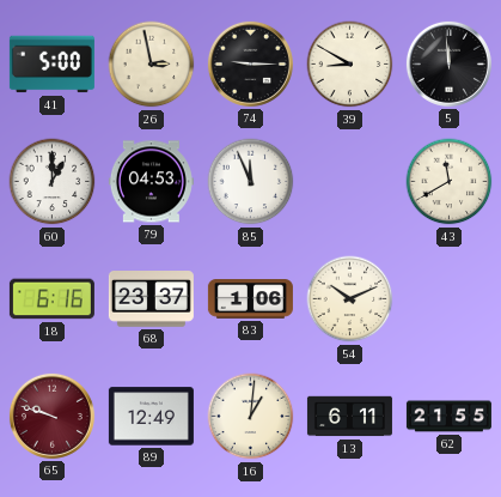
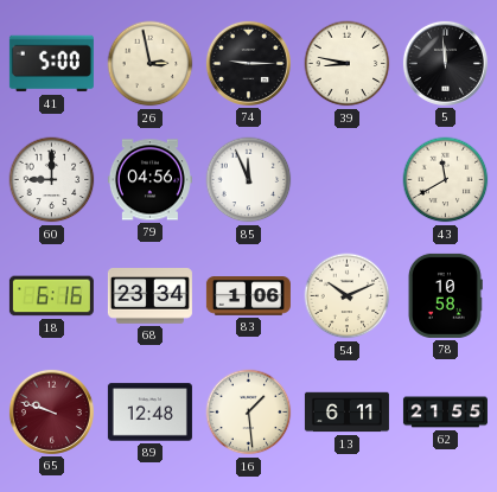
39: 8:50 -> 8:47 (348, 64)
60: 1:00 -> 9:00 (52, 180)
79: 04:53 -> 04:56 (149, 180)
68: 23:37 -> 23:34 (149, 296)
78: none -> 10:58 (445, 295)
89: 12:49 -> 12:48 (149, 413)
16: 1:01 -> 1:29 (249, 413)
